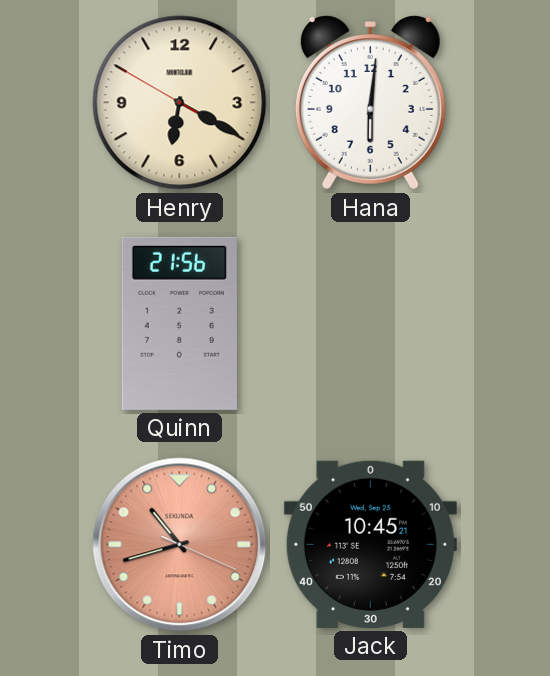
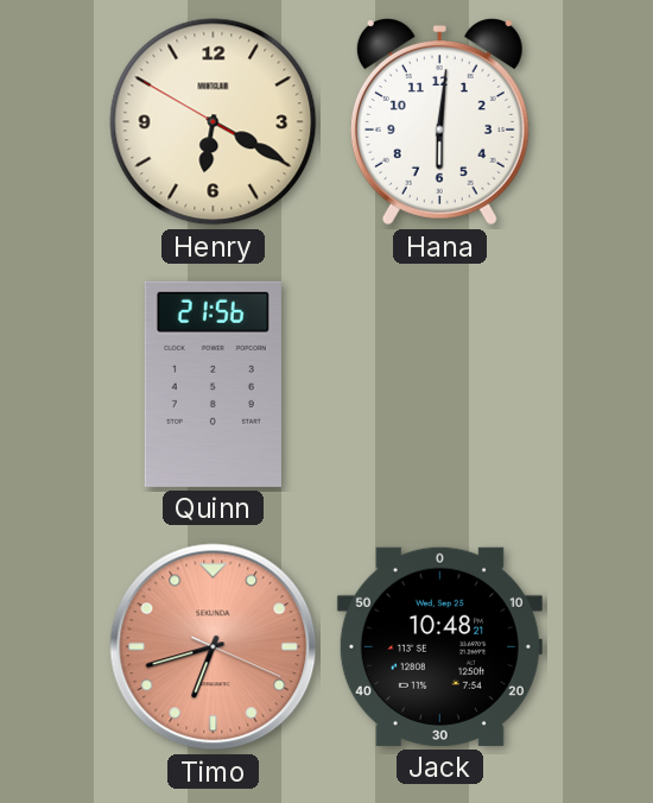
Timo: 10:42 -> 6:42 (214, 647)
Jack: 10:45 -> 10:48 (439, 646)
